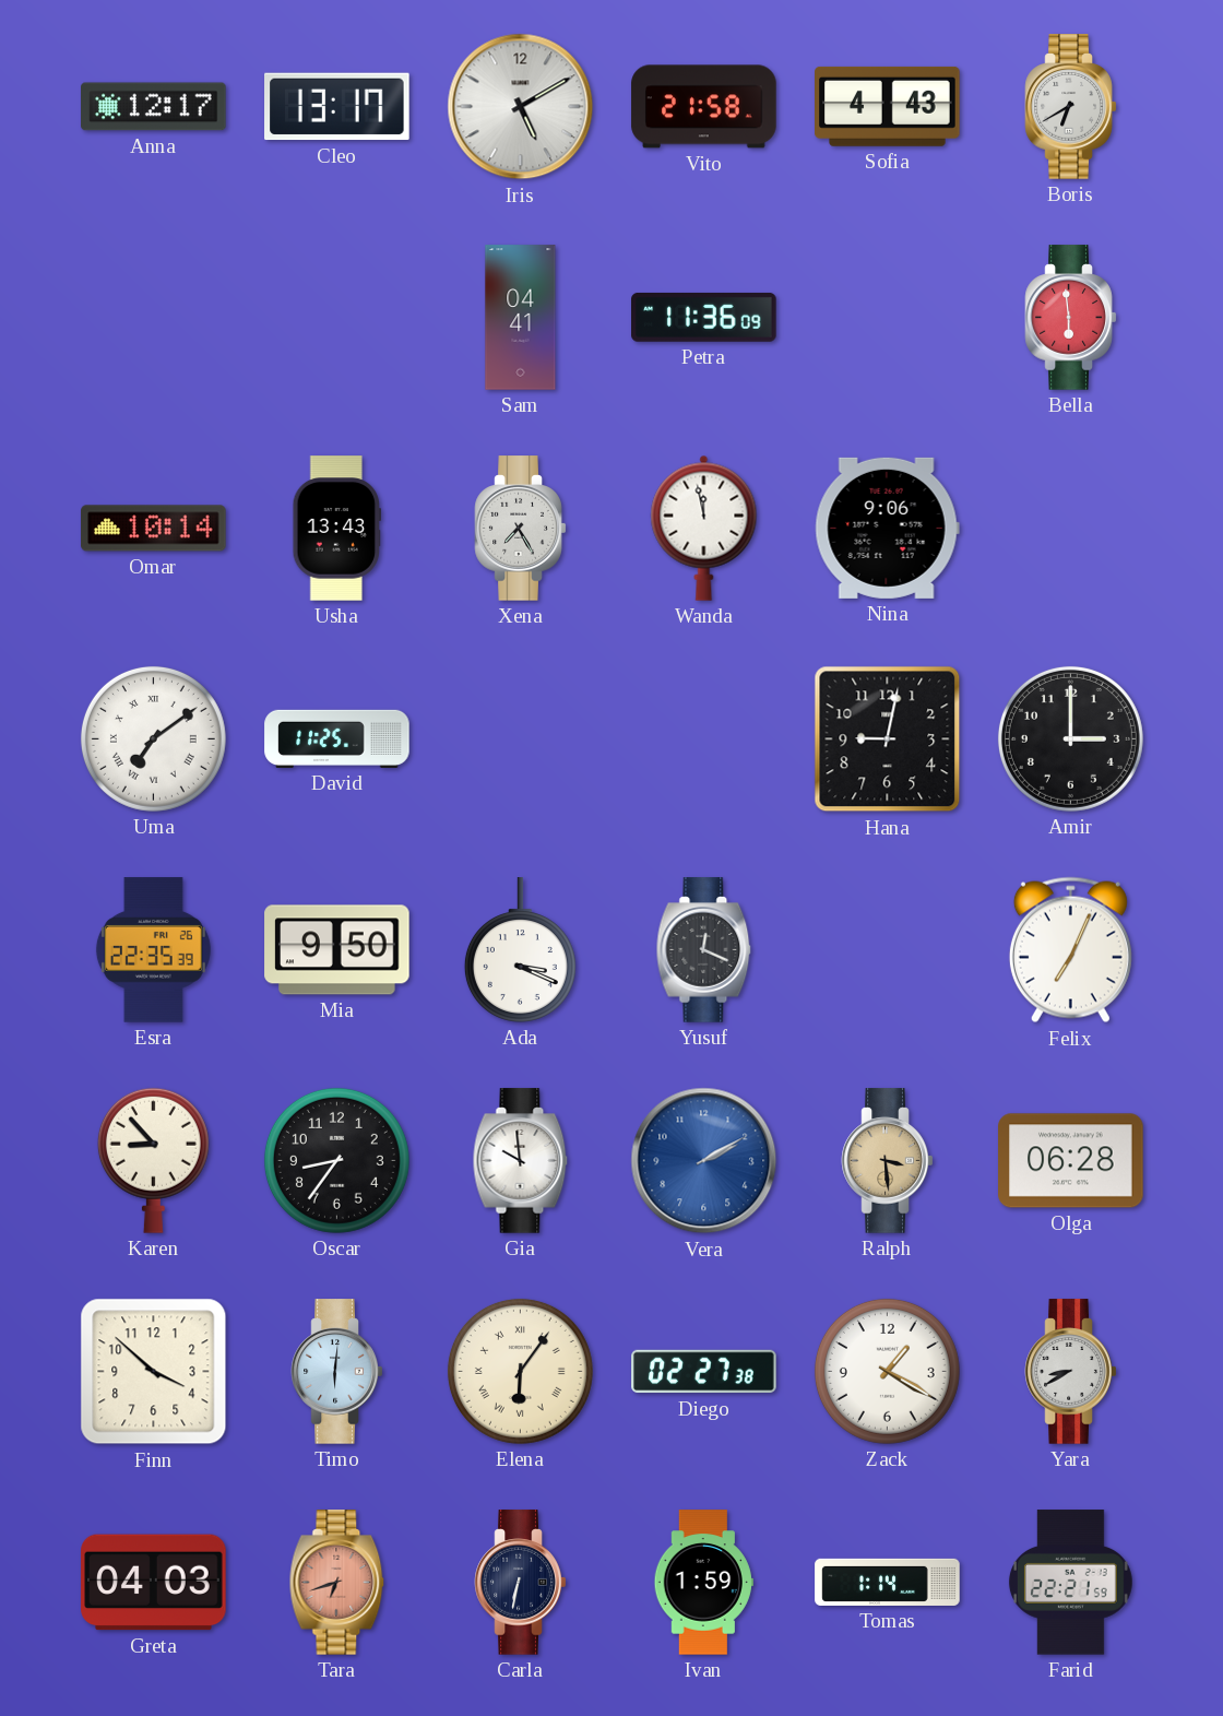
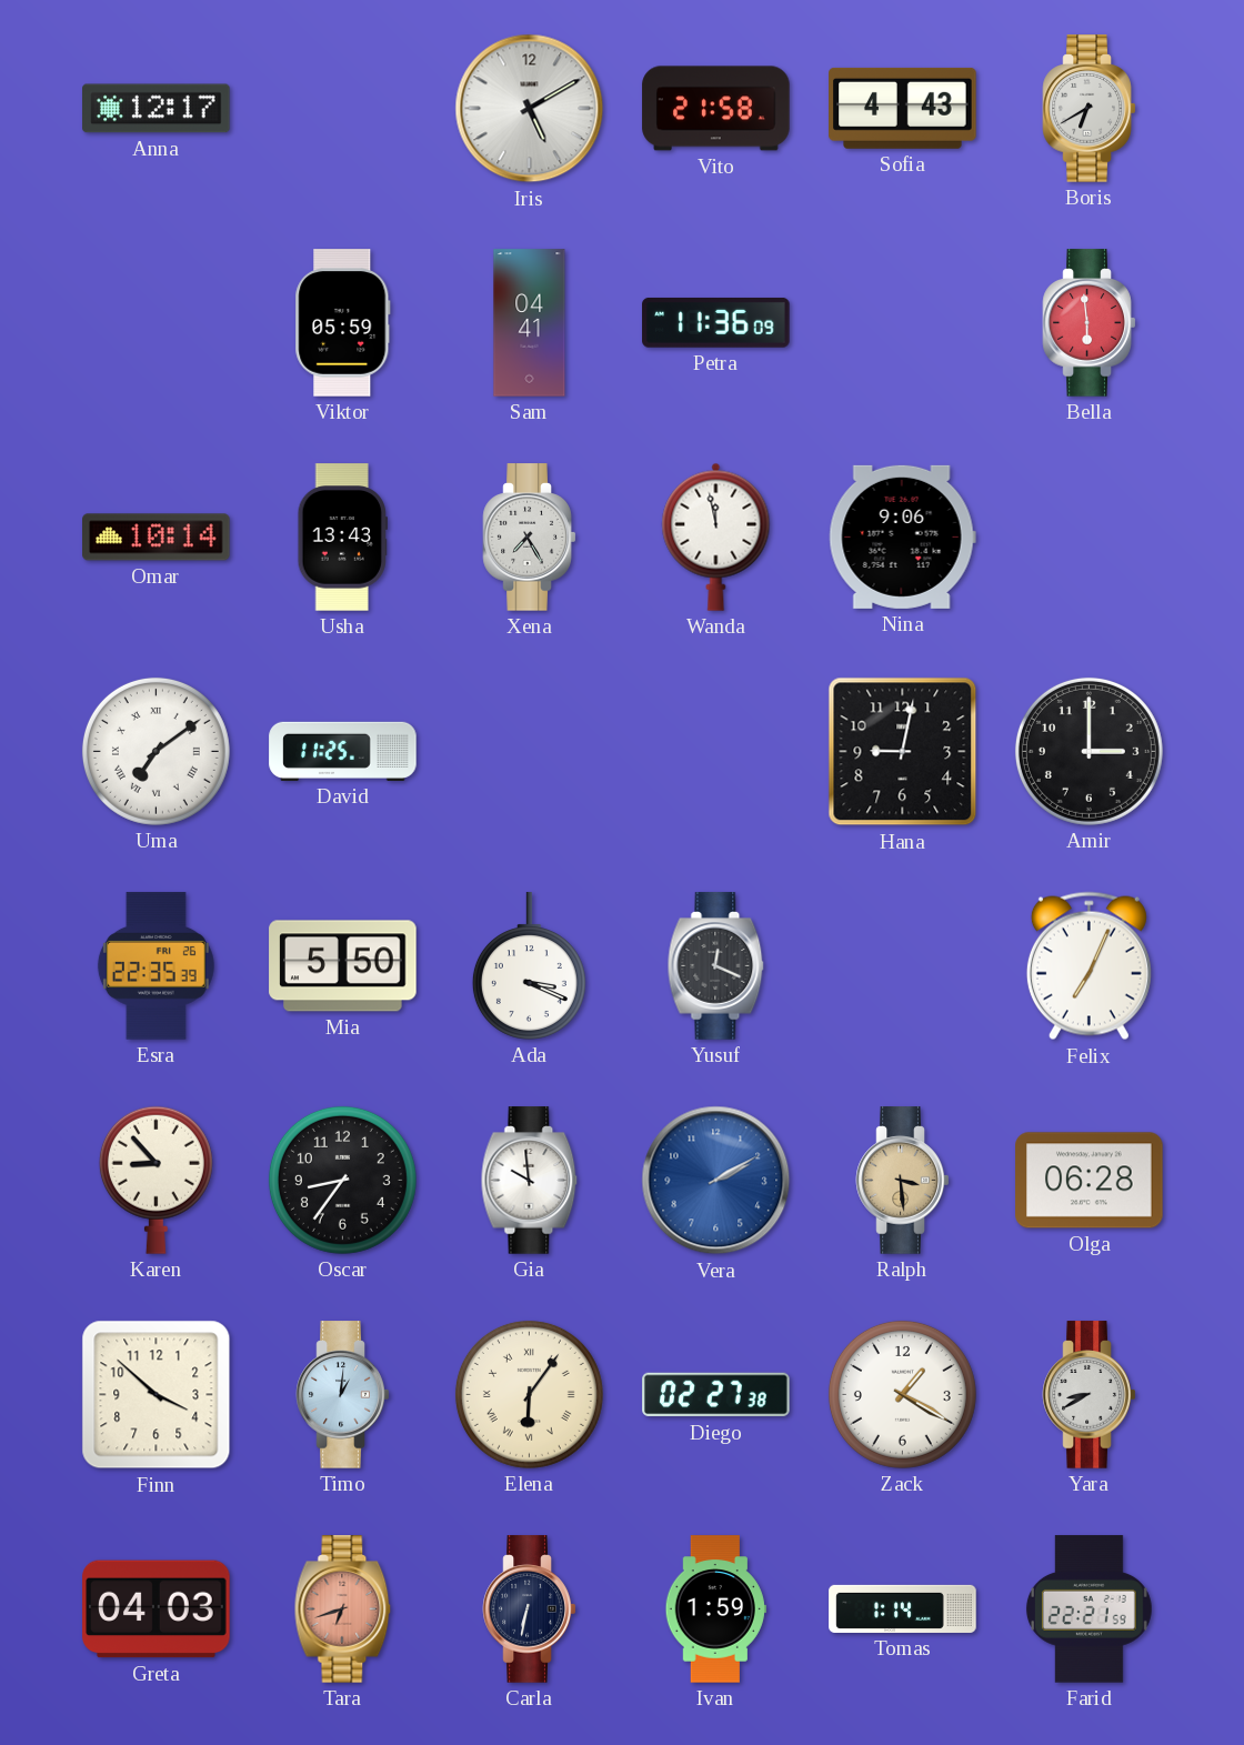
Cleo: 13:17 -> none (337, 107)
Viktor: none -> 05:59 (343, 323)
Mia: 9:50 -> 5:50 (343, 966)
Timo: 6:01 -> 1:01 (343, 1395)
